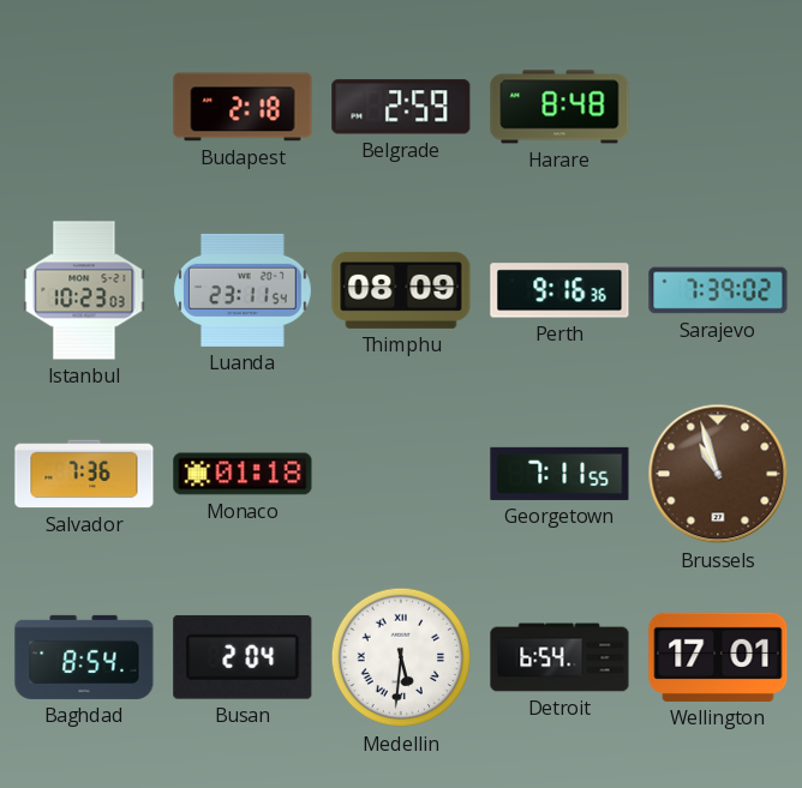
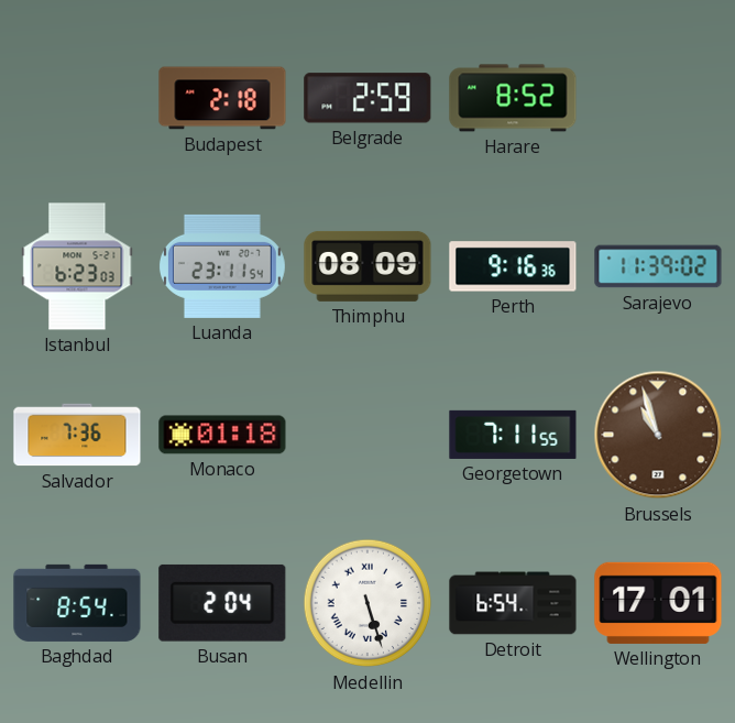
Harare: 8:48 -> 8:52 (513, 98)
Istanbul: 10:23 -> 6:23 (77, 266)
Sarajevo: 7:39 -> 11:39 (658, 266)
Medellin: 5:31 -> 5:27 (367, 603)
